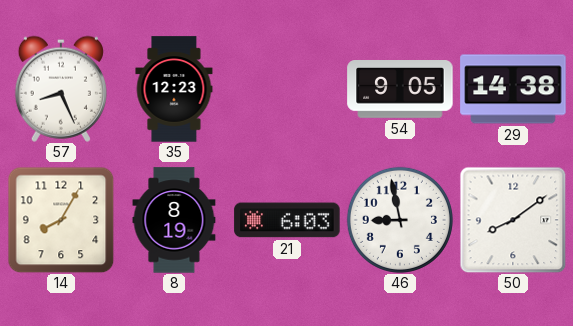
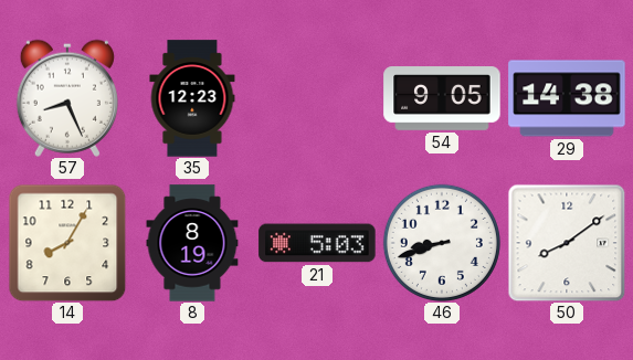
21: 6:03 -> 5:03 (317, 243)
46: 8:58 -> 8:42 (442, 243)
